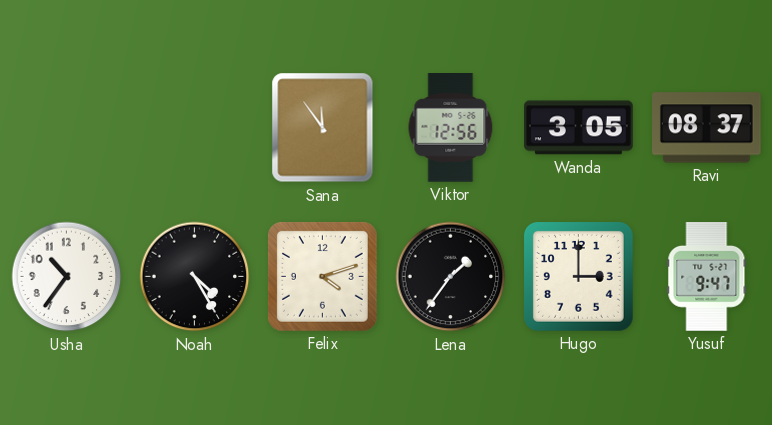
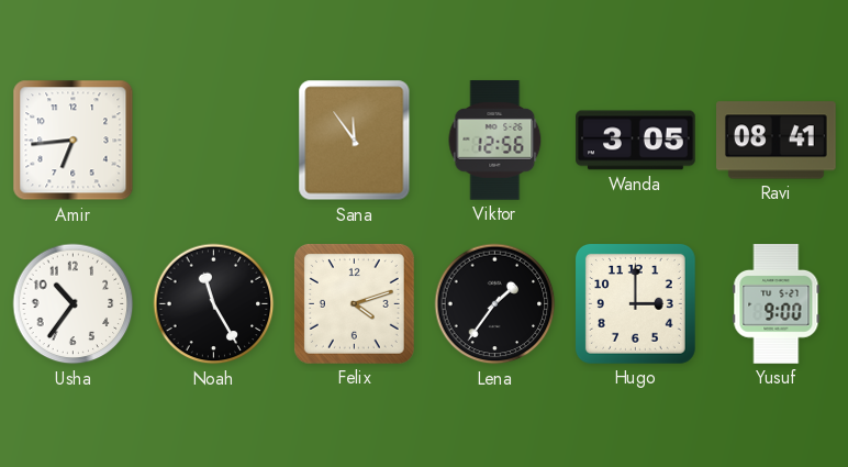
Amir: none -> 6:44 (74, 141)
Ravi: 08:37 -> 08:41 (777, 141)
Noah: 4:25 -> 11:25 (214, 304)
Yusuf: 9:47 -> 9:00 (777, 304)
